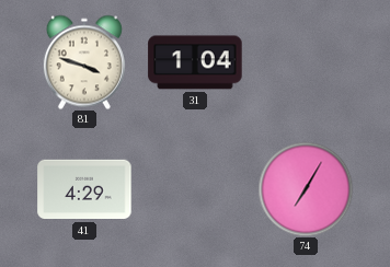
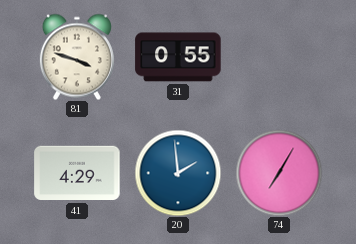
31: 1:04 -> 0:55 (178, 57)
20: none -> 1:59 (178, 173)
